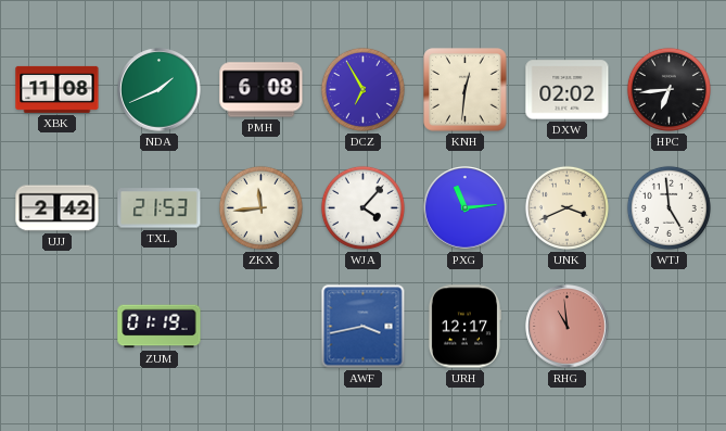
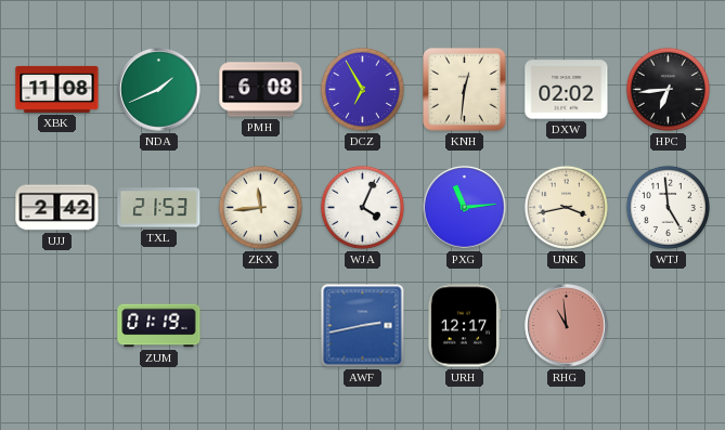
WJA: 4:07 -> 4:04 (362, 207)
UNK: 3:41 -> 3:43 (566, 207)
AWF: 3:43 -> 2:43 (363, 326)
